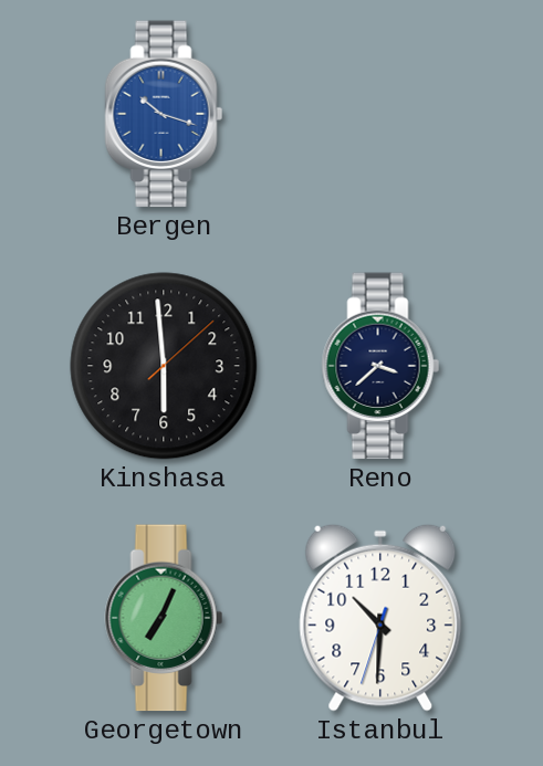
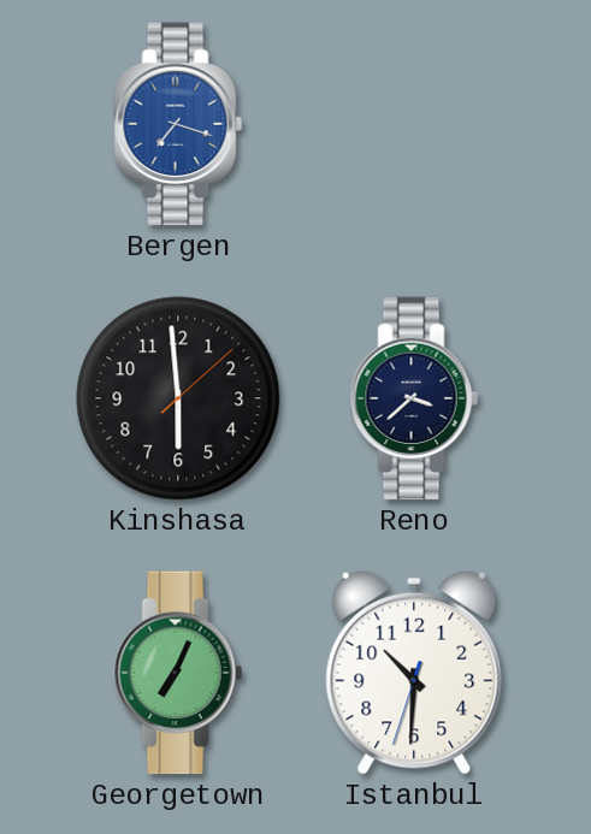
Bergen: 10:18 -> 7:18 (178, 124)
